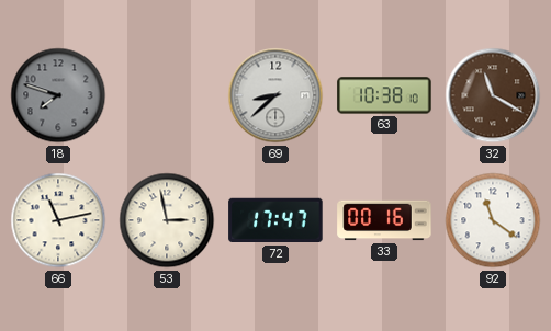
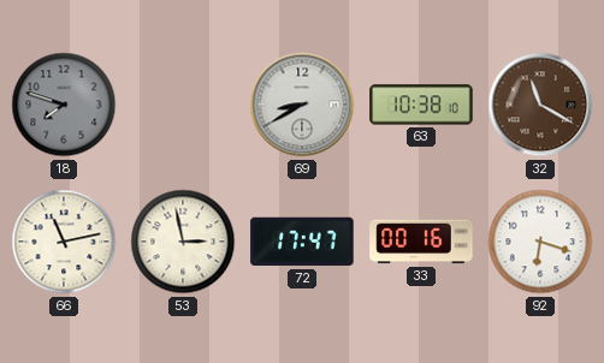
69: 8:38 -> 8:40 (302, 105)
92: 11:21 -> 6:18 (540, 242)
